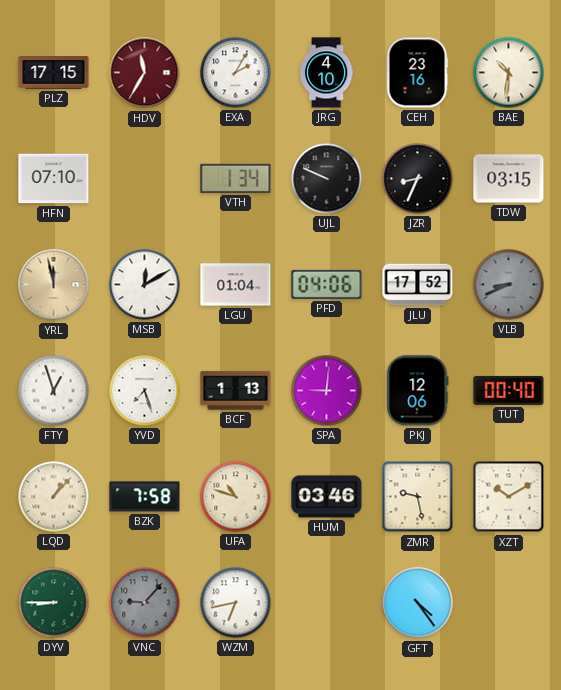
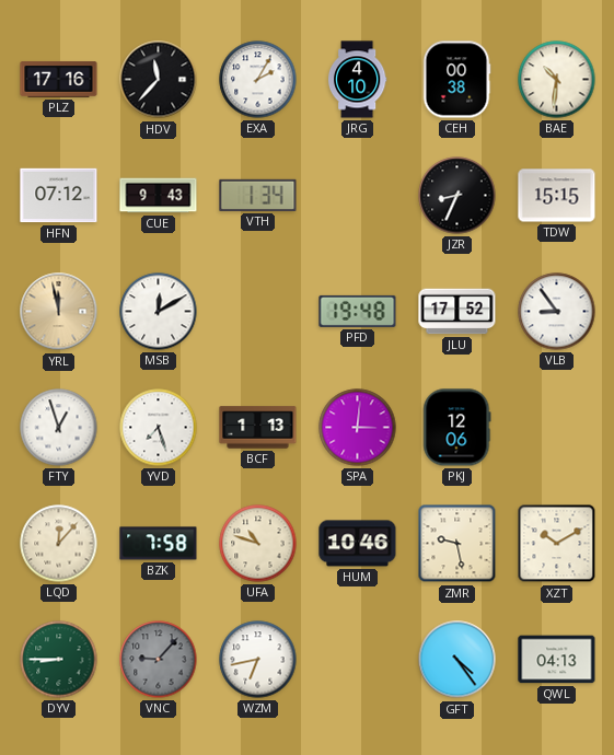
PLZ: 17:15 -> 17:16 (59, 80)
HDV: 11:35 -> 11:37 (159, 80)
HDV dial: burgundy -> black (159, 80)
CEH: 23:16 -> 00:38 (456, 80)
HFN: 07:10 -> 07:12 (59, 196)
CUE: none -> 9:43 (159, 196)
UJL: 9:49 -> none (327, 179)
TDW: 03:15 -> 15:15 (557, 196)
LGU: 01:04 -> none (236, 285)
PFD: 04:06 -> 19:48 (358, 311)
VLB: 8:41 -> 8:54 (557, 312)
VLB dial: grey -> white (557, 312)
SPA: 9:01 -> 3:01 (358, 428)
TUT: 00:40 -> none (509, 390)
LQD: 1:07 -> 12:07 (59, 544)
HUM: 03:46 -> 10:46 (358, 544)
QWL: none -> 04:13 (557, 660)
